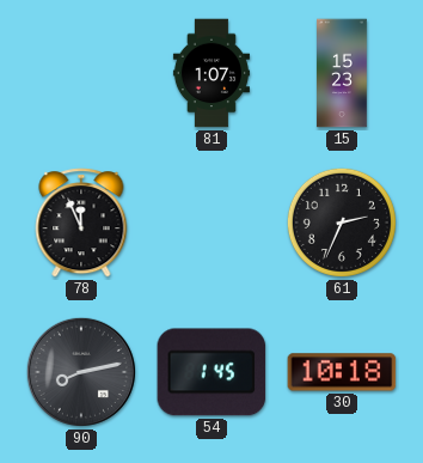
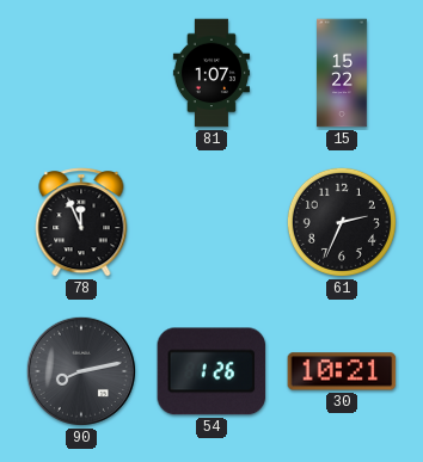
15: 15:23 -> 15:22 (342, 73)
54: 1:45 -> 1:26 (211, 371)
30: 10:18 -> 10:21 (342, 371)
